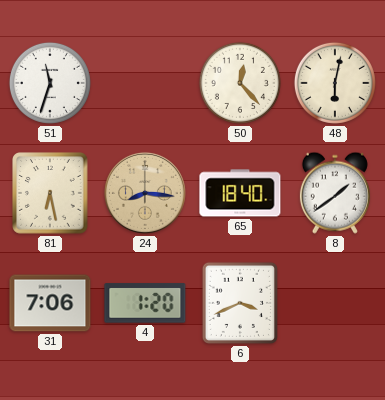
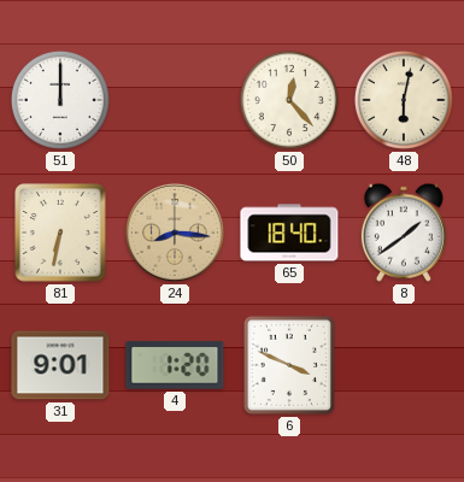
51: 11:33 -> 12:00 (60, 100)
81: 6:28 -> 6:32 (60, 233)
31: 7:06 -> 9:01 (60, 365)
6: 3:41 -> 3:49 (289, 365)
